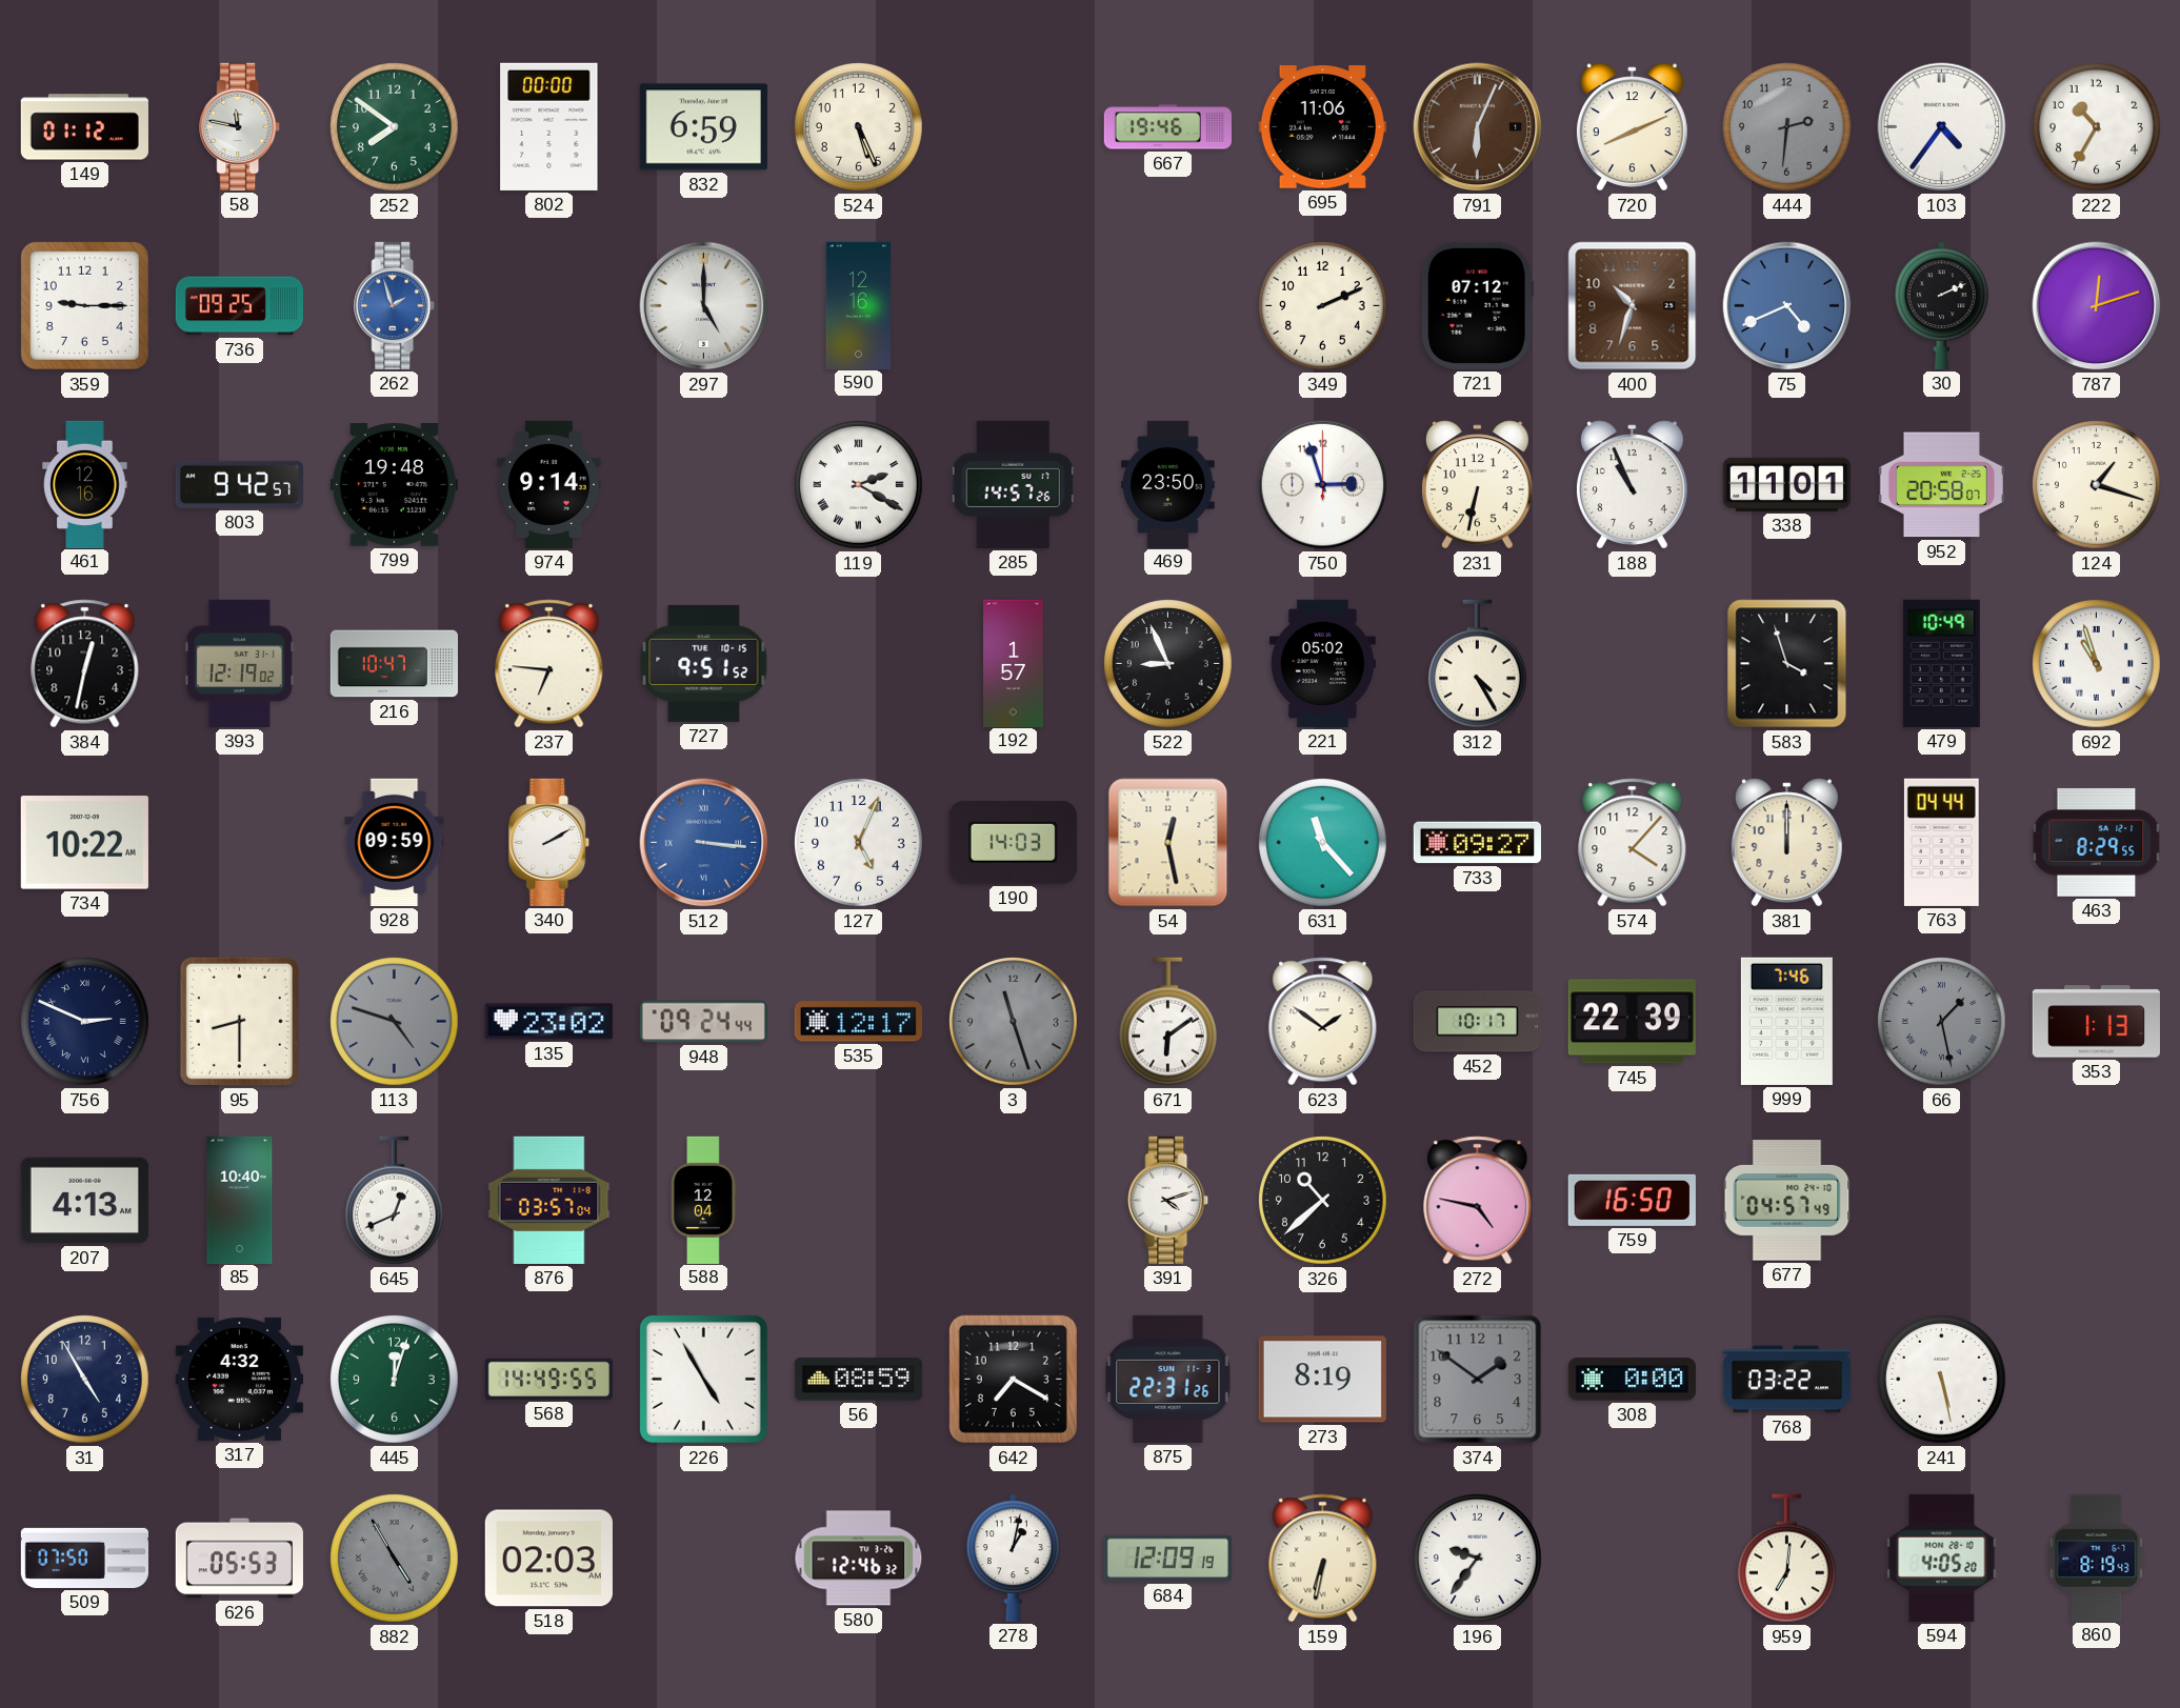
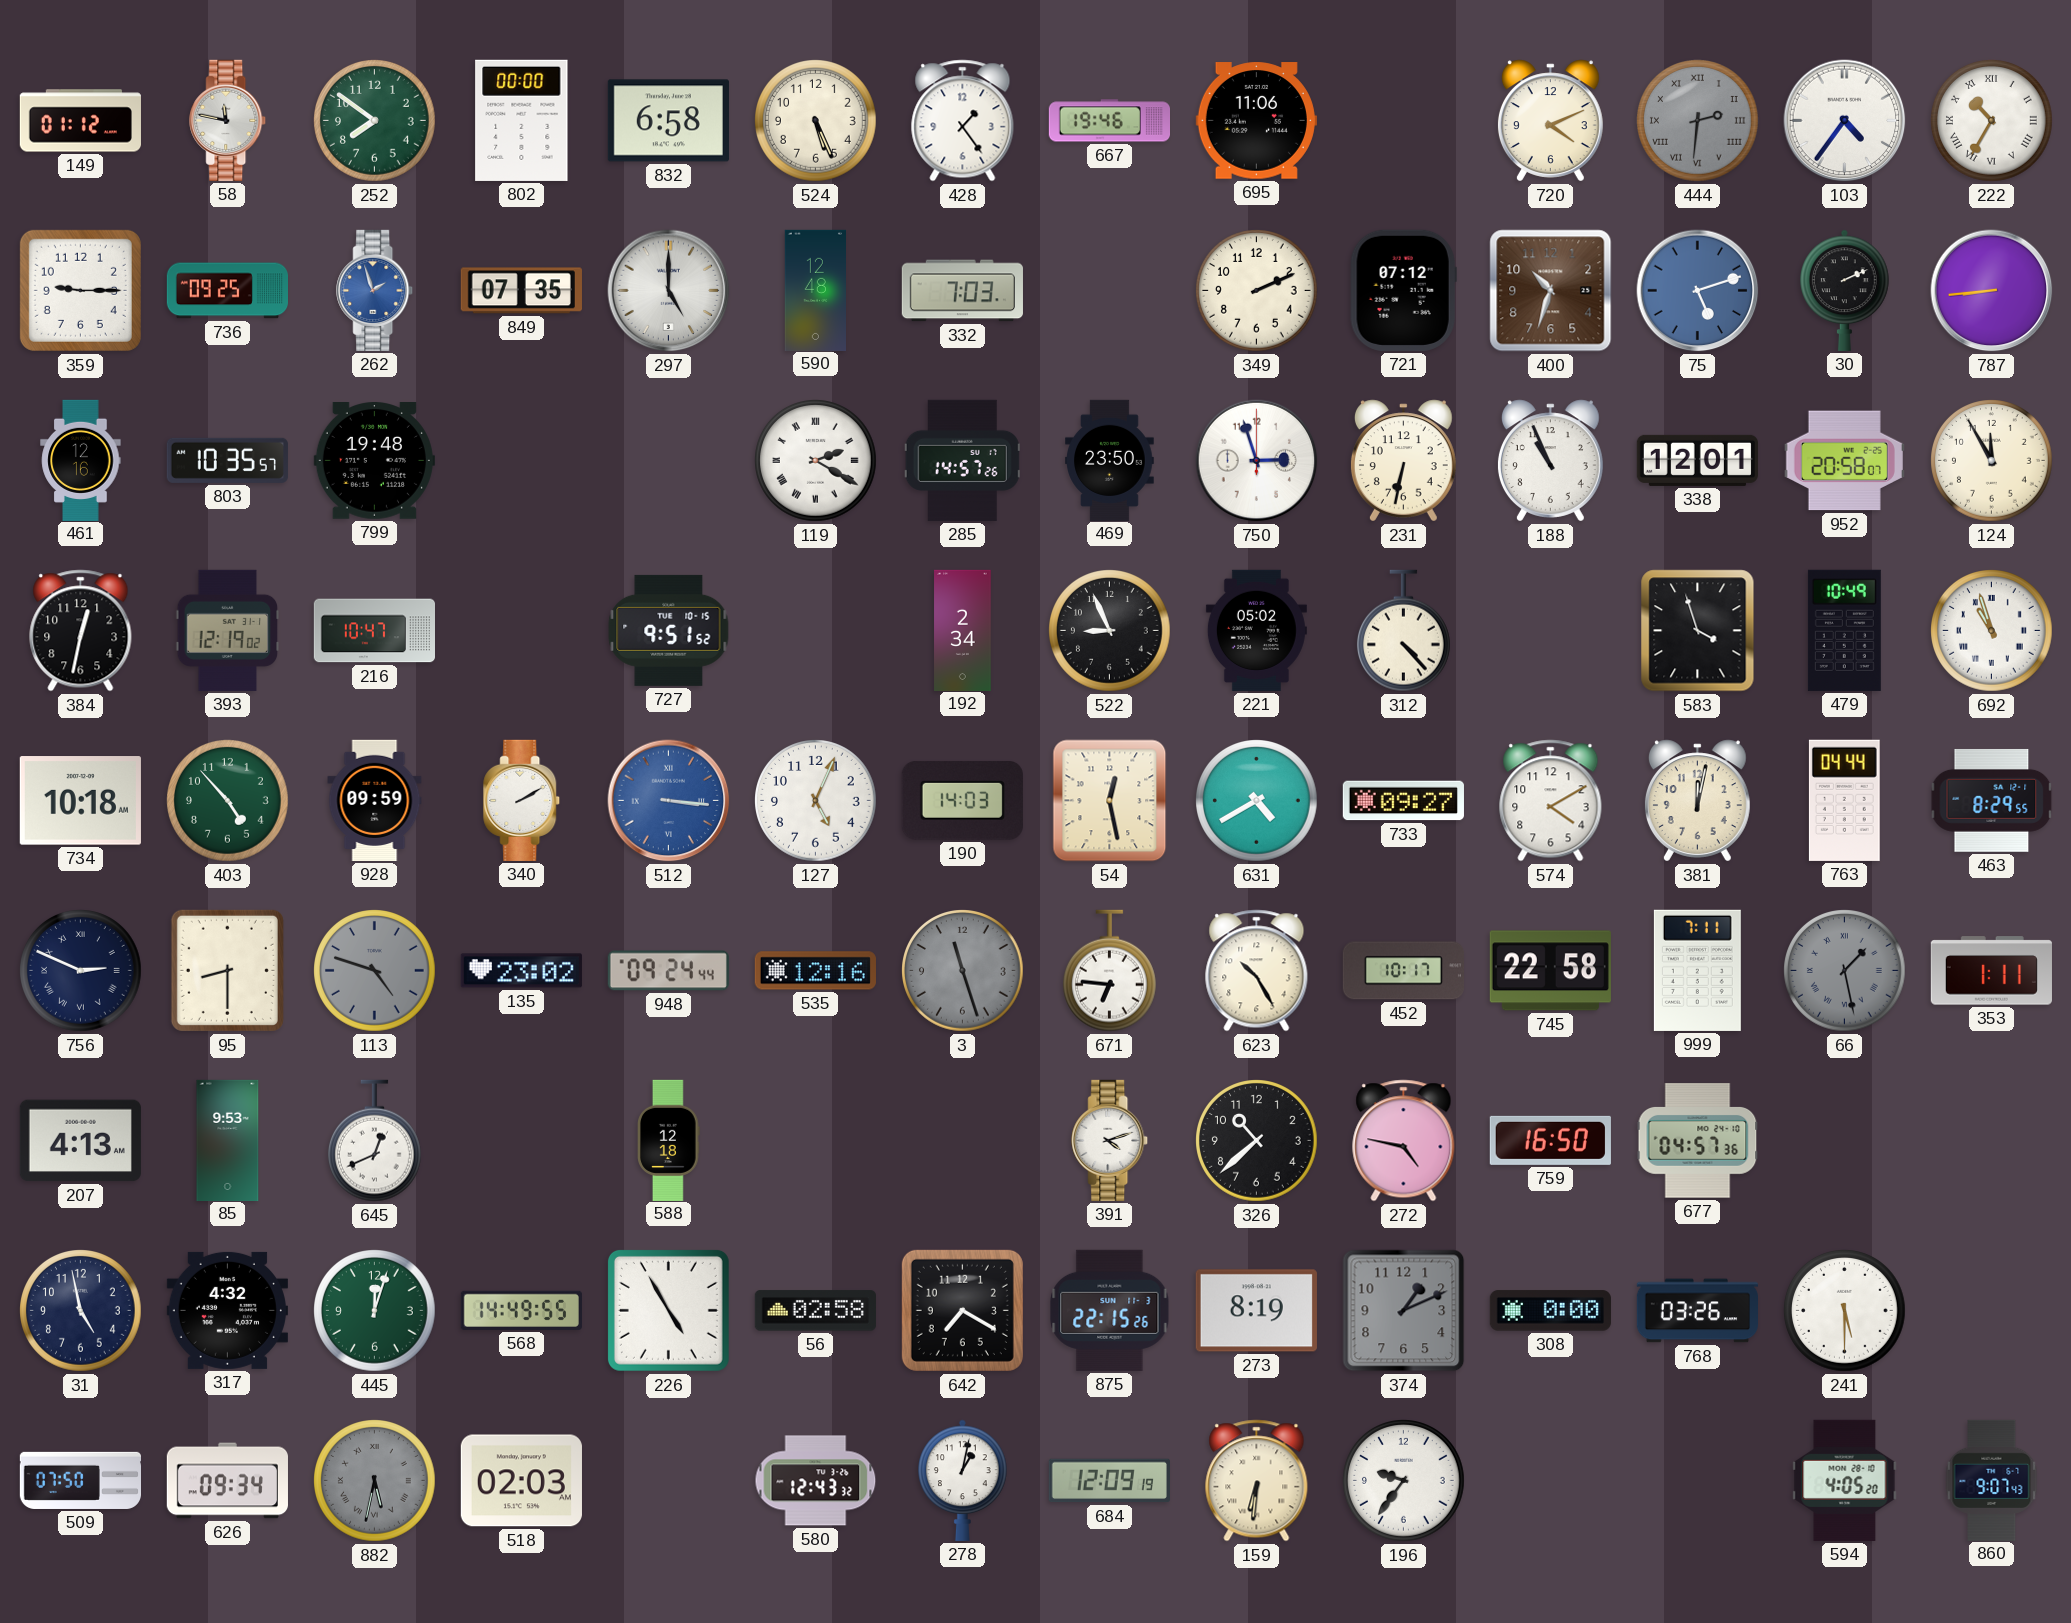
832: 6:59 -> 6:58 (668, 121)
428: none -> 1:24 (963, 121)
791: 6:04 -> none (1478, 127)
720: 8:11 -> 4:11 (1550, 121)
444 numerals: Arabic -> Roman (1698, 121)
222 numerals: Arabic -> Roman (1992, 121)
849: none -> 07:35 (521, 291)
590: 12:16 -> 12:48 (815, 290)
332: none -> 7:03 (962, 291)
75: 4:41 -> 5:12 (1698, 291)
787: 12:12 -> 8:44 (1992, 291)
803: 9:42 -> 10:35 (227, 460)
974: 9:14 -> none (549, 484)
338: 11:01 -> 12:01 (1697, 460)
124: 1:18 -> 11:55 (1992, 461)
237: 6:46 -> none (549, 664)
192: 1:57 -> 2:34 (963, 630)
312: 4:25 -> 4:23 (1403, 631)
734: 10:22 -> 10:18 (80, 801)
403: none -> 4:53 (228, 801)
631: 11:23 -> 4:40 (1257, 801)
574: 4:07 -> 4:10 (1551, 801)
381: 12:00 -> 12:02 (1697, 801)
535: 12:17 -> 12:16 (815, 971)
671: 6:09 -> 6:46 (1109, 971)
623: 1:51 -> 10:25 (1257, 971)
745: 22:39 -> 22:58 (1550, 971)
999: 7:46 -> 7:11 (1697, 970)
353: 1:13 -> 1:11 (1991, 971)
85: 10:40 -> 9:53 (228, 1140)
876: 03:57 -> none (549, 1200)
588: 12:04 -> 12:18 (669, 1140)
677: 04:57:49 -> 04:57:36 (1698, 1141)
31: 4:55 -> 4:58 (81, 1311)
56: 08:59 -> 02:58 (815, 1311)
875: 22:31 -> 22:15 (1110, 1310)
374: 1:51 -> 1:11 (1404, 1311)
768: 03:22 -> 03:26 (1697, 1311)
241: 5:28 -> 5:30 (1845, 1311)
626: 05:53 -> 09:34 (227, 1481)
882: 4:55 -> 5:32 (375, 1481)
580: 12:46 -> 12:43 (816, 1481)
159: 6:32 -> 6:31 (1257, 1481)
959: 7:01 -> none (1786, 1559)
860: 8:19 -> 9:07 (1992, 1480)
